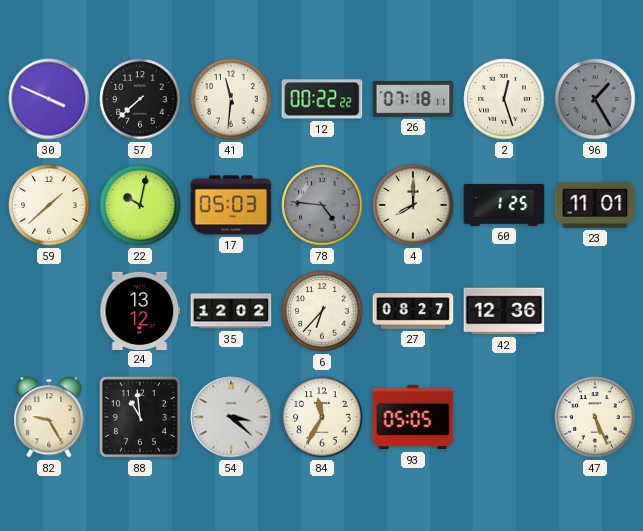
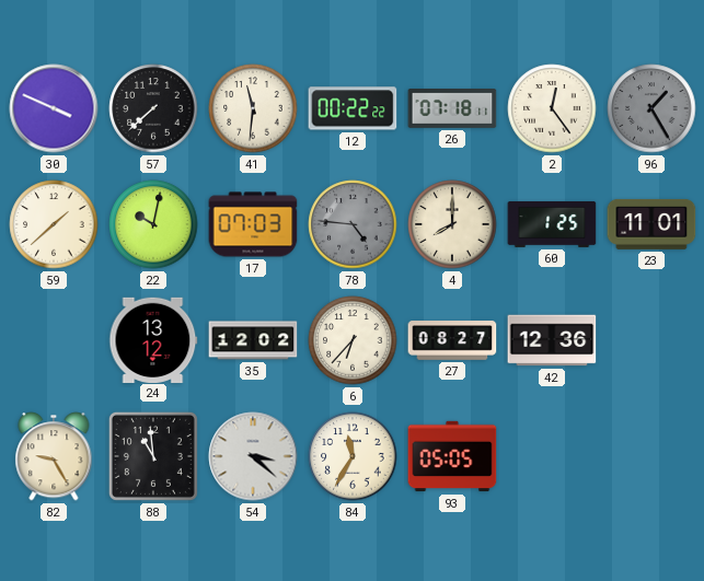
2: 12:27 -> 12:24 (552, 108)
17: 05:03 -> 07:03 (253, 224)
47: 5:26 -> none (595, 417)
